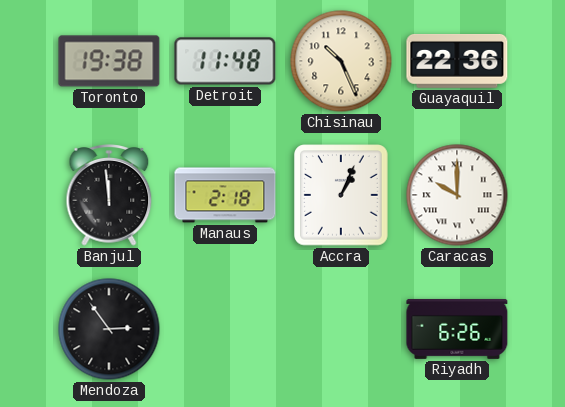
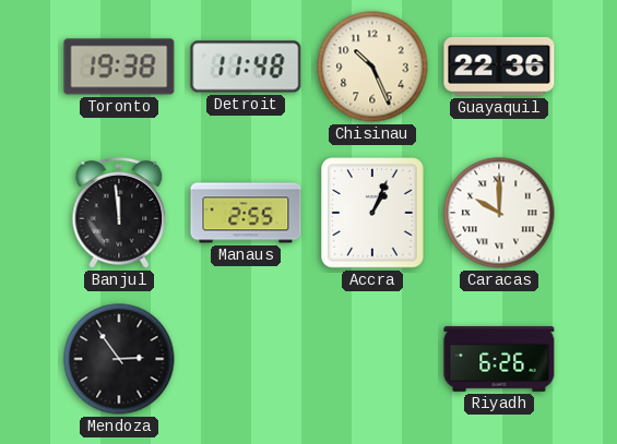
Manaus: 2:18 -> 2:55 (246, 213)
